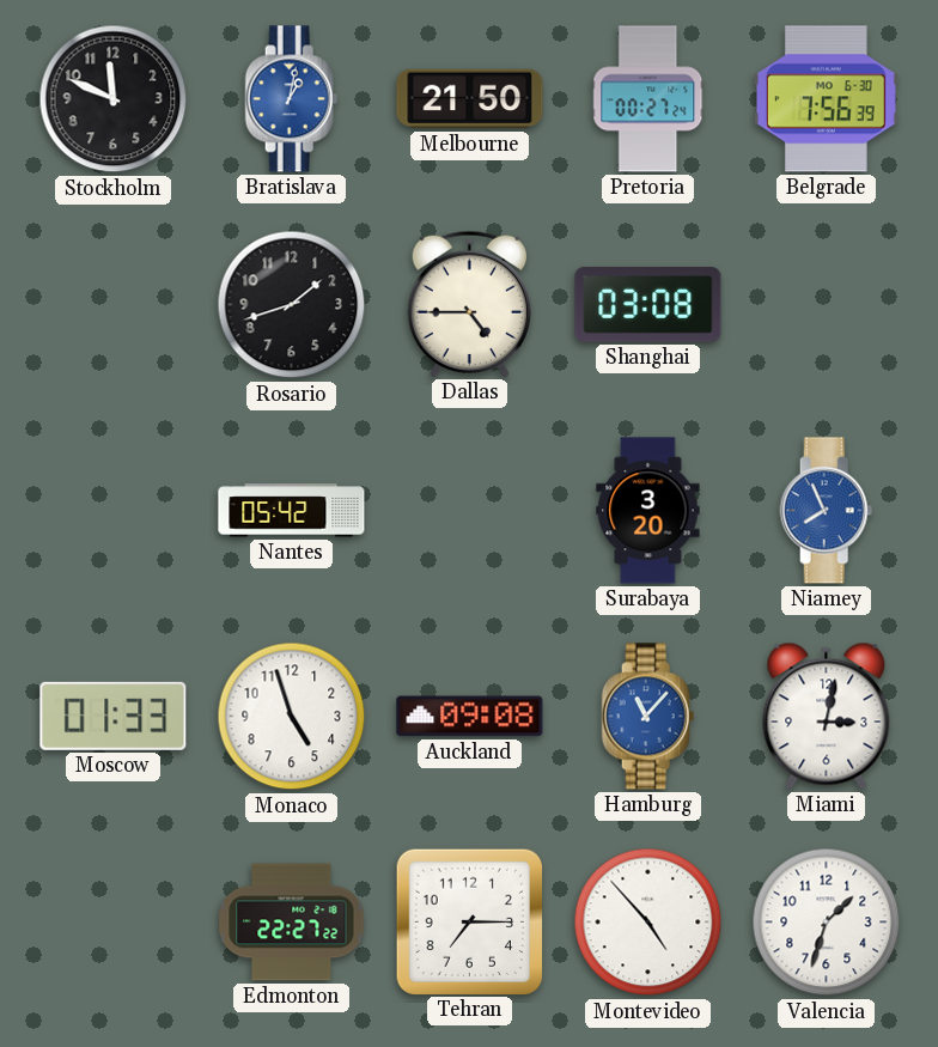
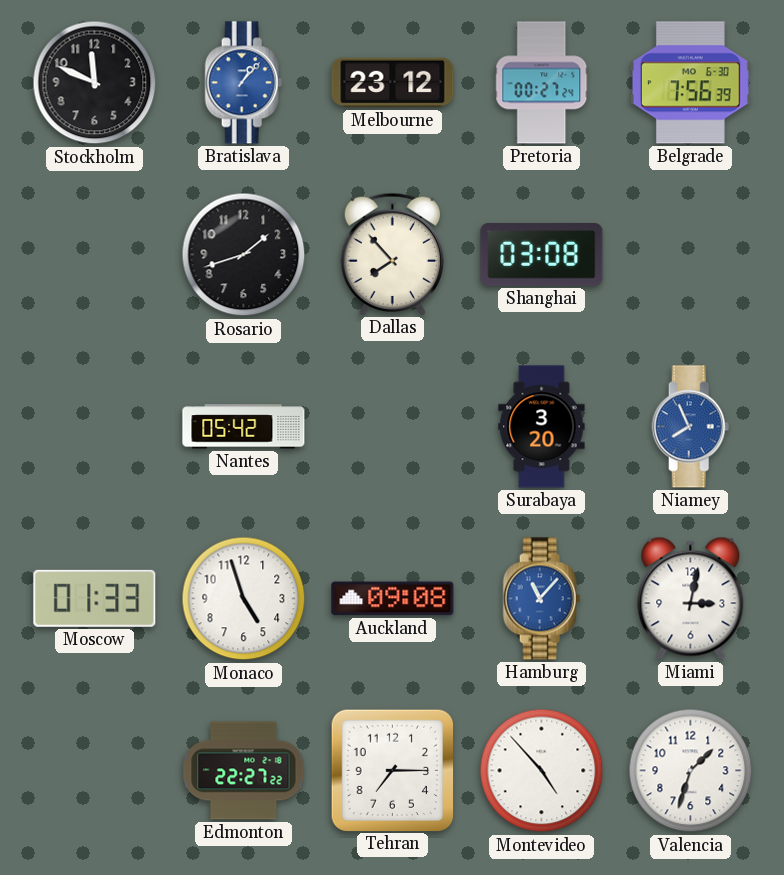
Bratislava: 1:02 -> 1:07 (244, 83)
Melbourne: 21:50 -> 23:12 (393, 83)
Dallas: 4:45 -> 7:53 (392, 254)
